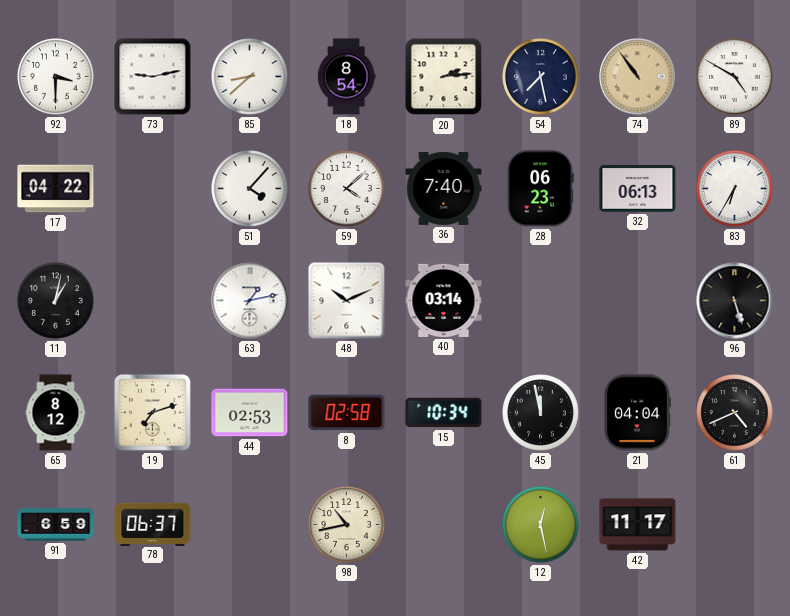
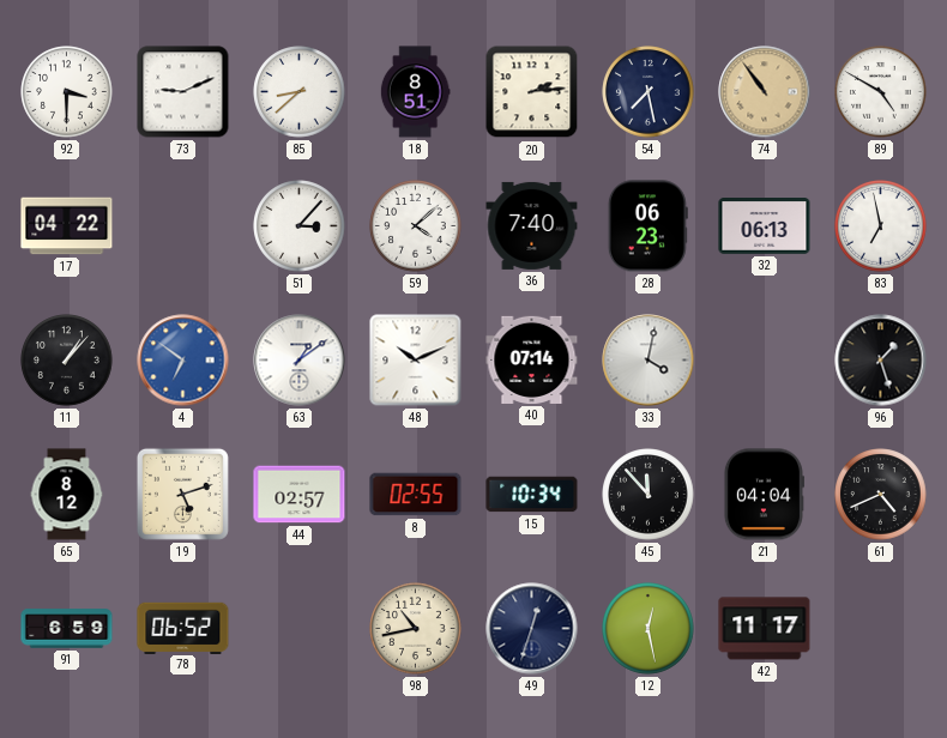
73: 9:13 -> 9:11 (183, 92)
18: 8:54 -> 8:51 (415, 92)
51: 4:07 -> 3:07 (300, 226)
83: 6:35 -> 6:58 (881, 226)
11: 1:02 -> 1:07 (67, 361)
4: none -> 6:51 (183, 361)
63: 1:13 -> 1:09 (300, 361)
40: 03:14 -> 07:14 (532, 359)
33: none -> 4:02 (649, 361)
96: 5:27 -> 1:27 (881, 361)
19: 7:12 -> 5:12 (182, 494)
44: 02:53 -> 02:57 (300, 495)
8: 02:58 -> 02:55 (416, 495)
45: 11:58 -> 11:53 (649, 495)
78: 06:37 -> 06:52 (183, 628)
49: none -> 12:33 (532, 629)
